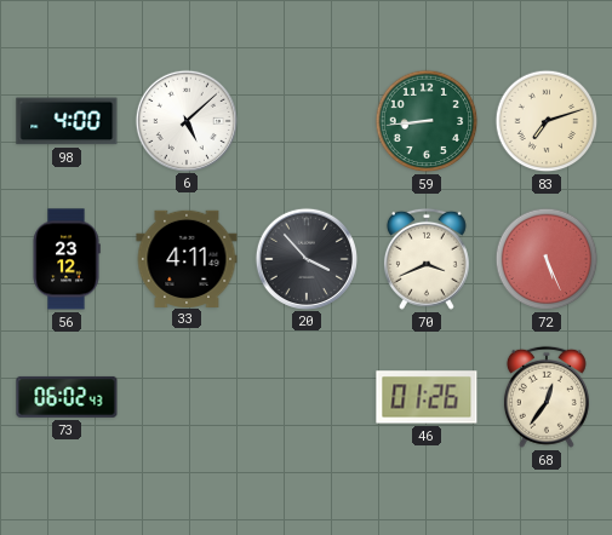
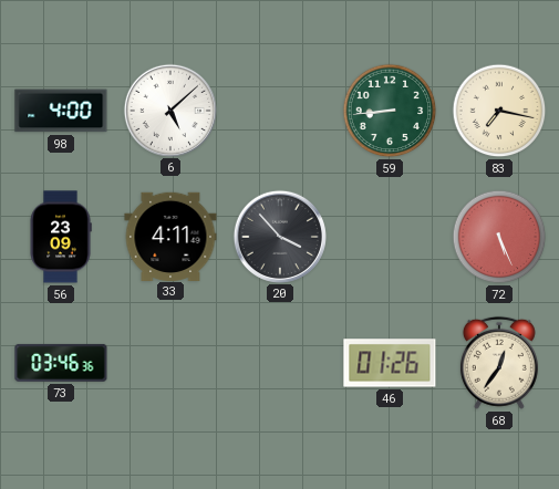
83: 7:12 -> 7:17 (499, 111)
56: 23:12 -> 23:09 (61, 237)
70: 3:41 -> none (427, 259)
73: 06:02 -> 03:46 (61, 363)
